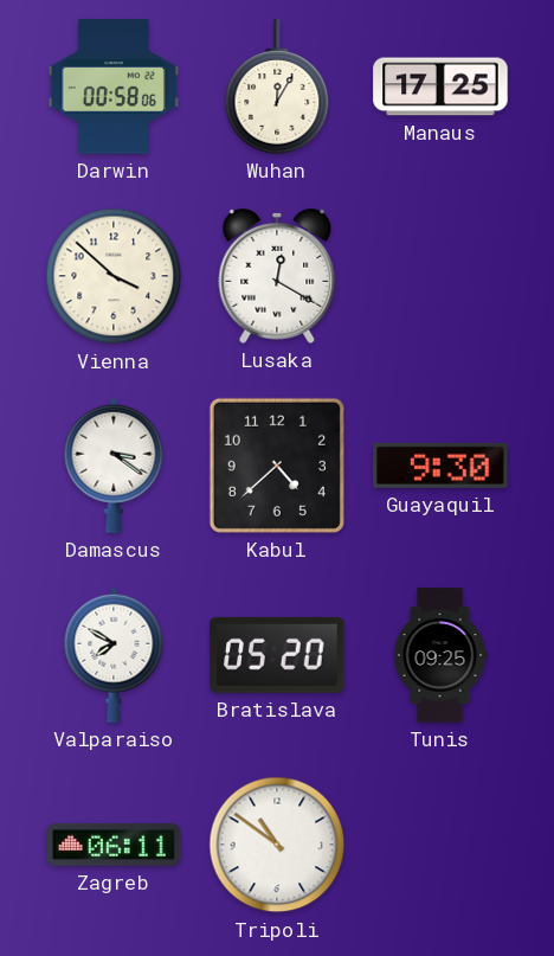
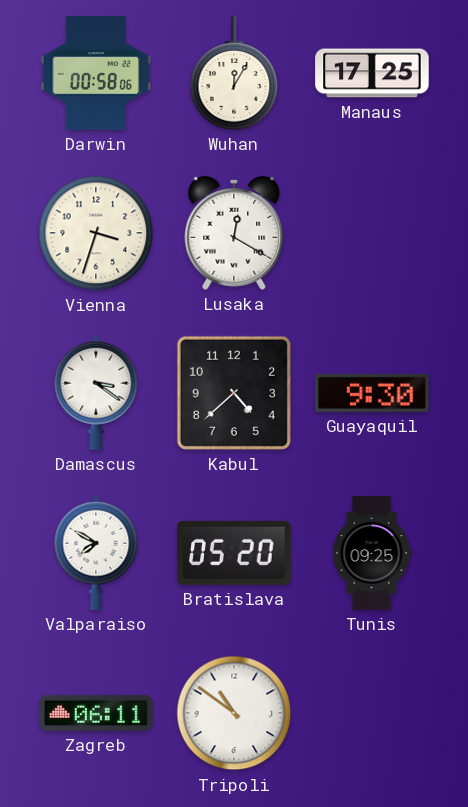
Vienna: 3:52 -> 3:33 (96, 233)
